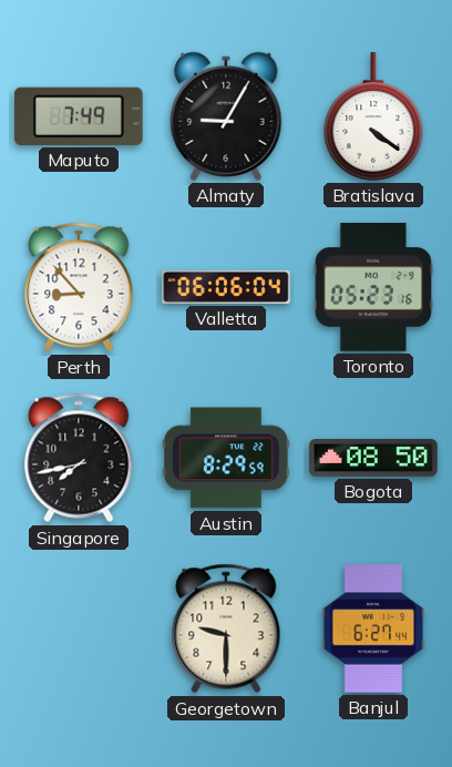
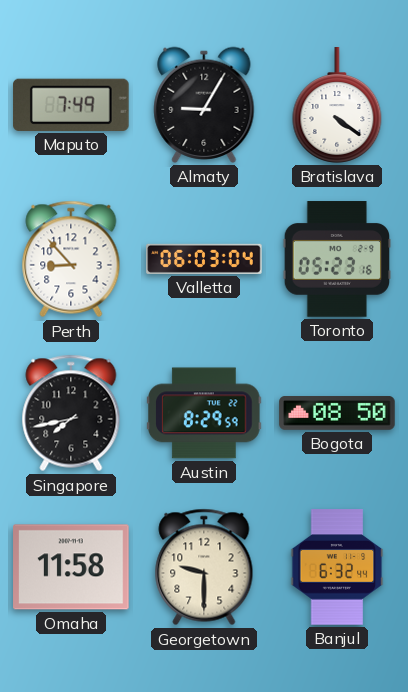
Valletta: 06:06 -> 06:03 (204, 259)
Omaha: none -> 11:58 (71, 567)
Banjul: 6:27 -> 6:32 (337, 567)
